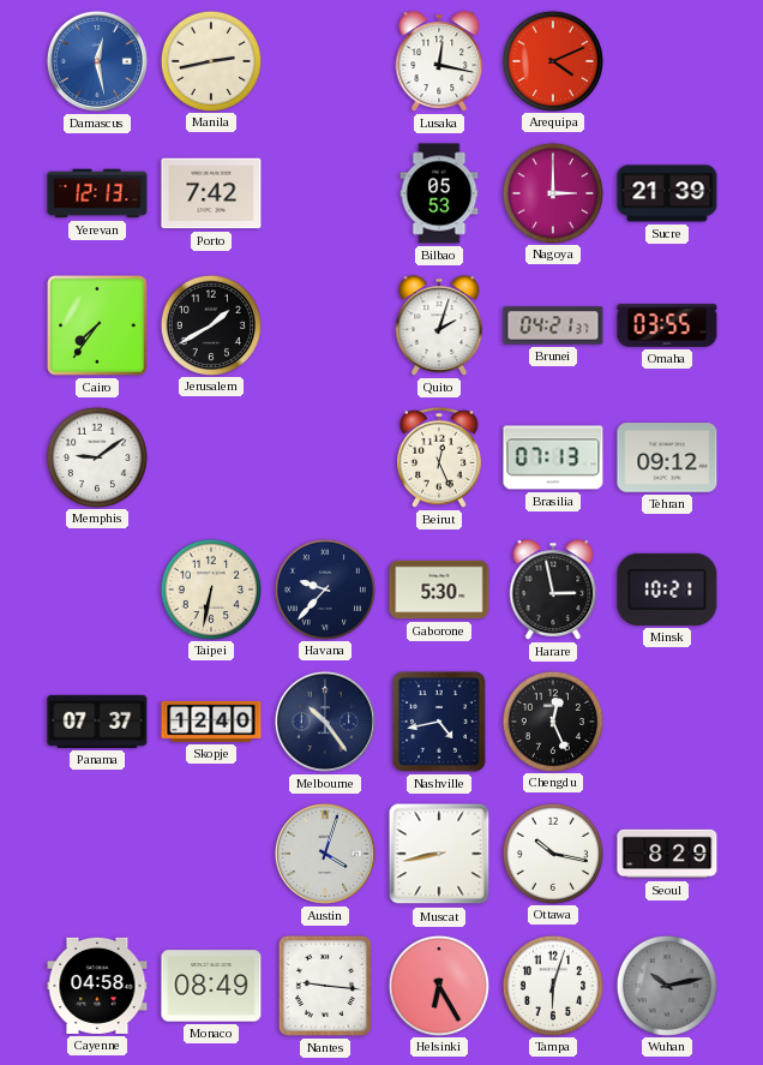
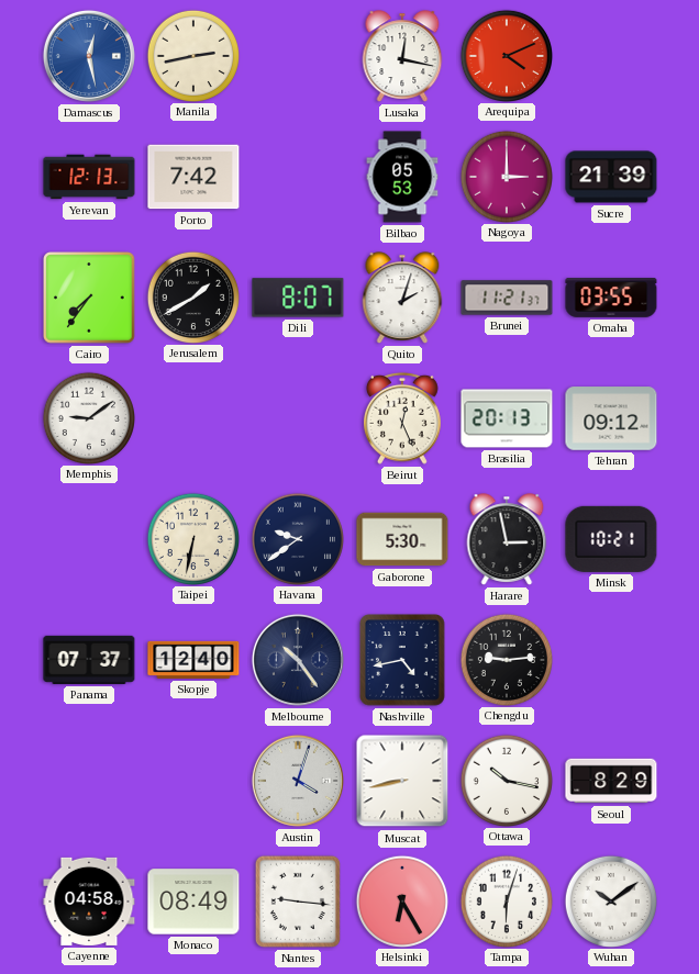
Dili: none -> 8:07 (298, 298)
Brunei: 04:21 -> 11:21 (507, 298)
Brasilia: 07:13 -> 20:13 (507, 418)
Havana: 9:37 -> 9:39 (297, 538)
Chengdu: 12:26 -> 9:14 (506, 659)
Wuhan: 10:13 -> 10:09 (610, 900)
Wuhan dial: grey -> white (610, 900)
